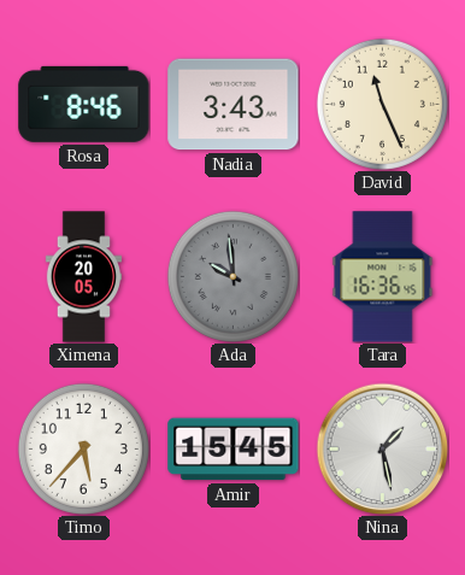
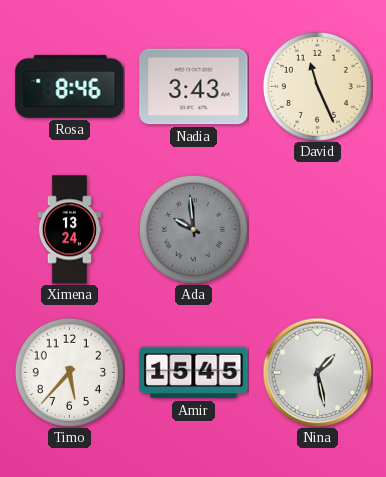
Ximena: 20:05 -> 13:24 (69, 230)
Tara: 16:36 -> none (383, 277)
